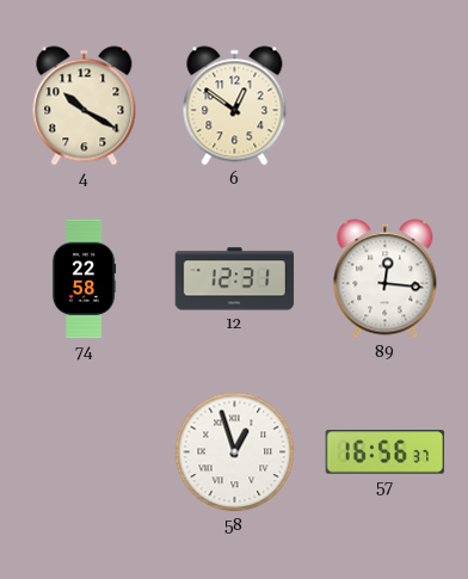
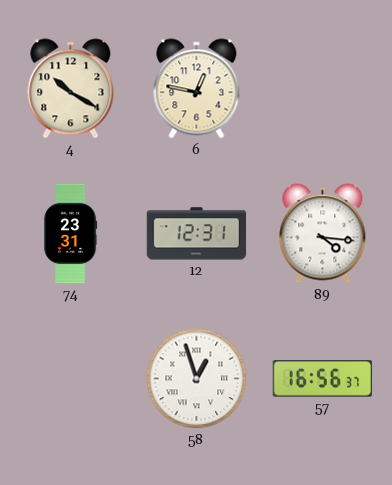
6: 12:51 -> 12:47 (197, 89)
74: 22:58 -> 23:31 (70, 234)
89: 12:16 -> 4:16 (323, 234)
